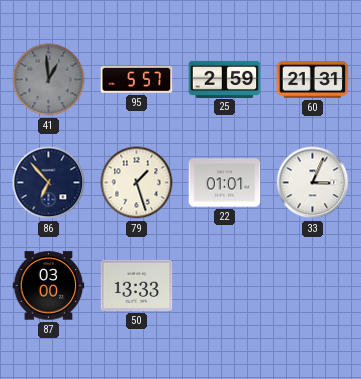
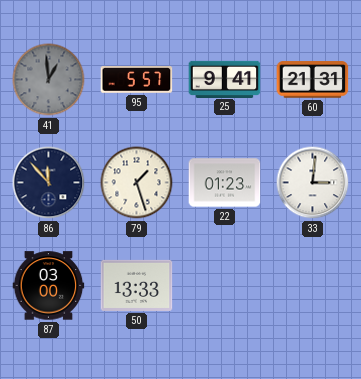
25: 2:59 -> 9:41 (225, 79)
86: 6:53 -> 11:53 (49, 183)
22: 01:01 -> 01:23 (225, 183)
33: 3:04 -> 3:01 (313, 183)
